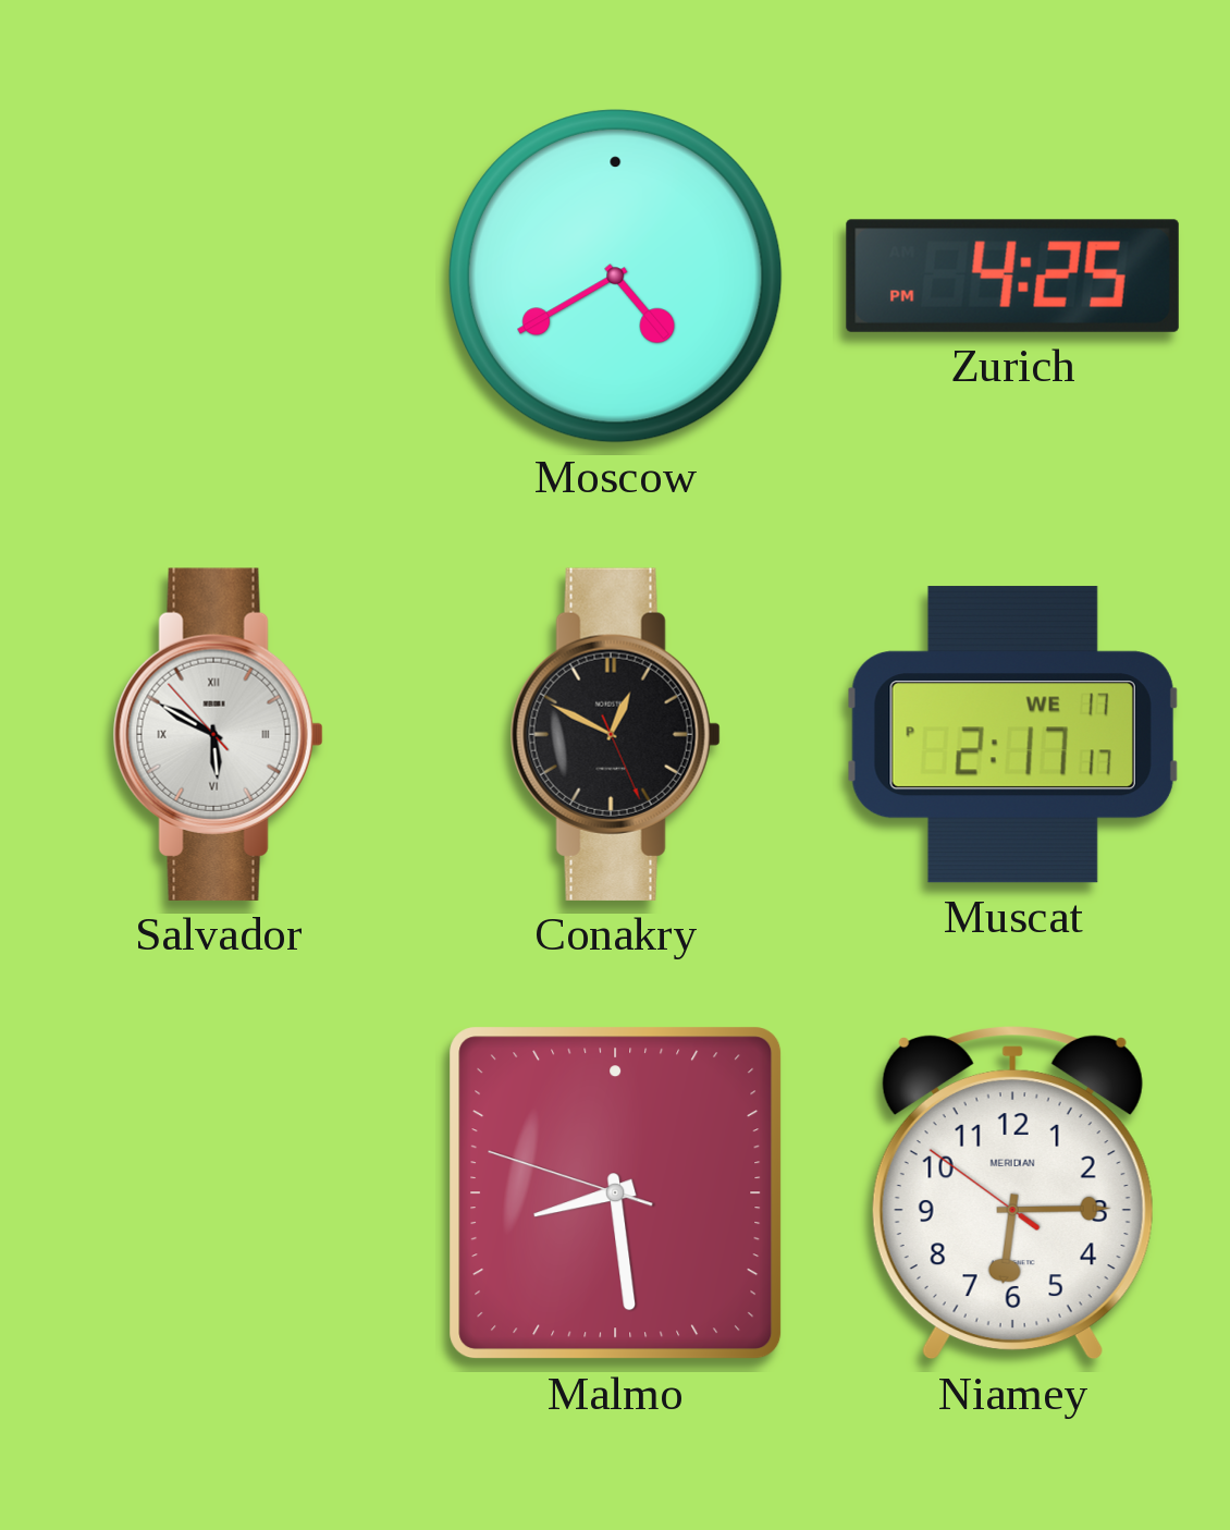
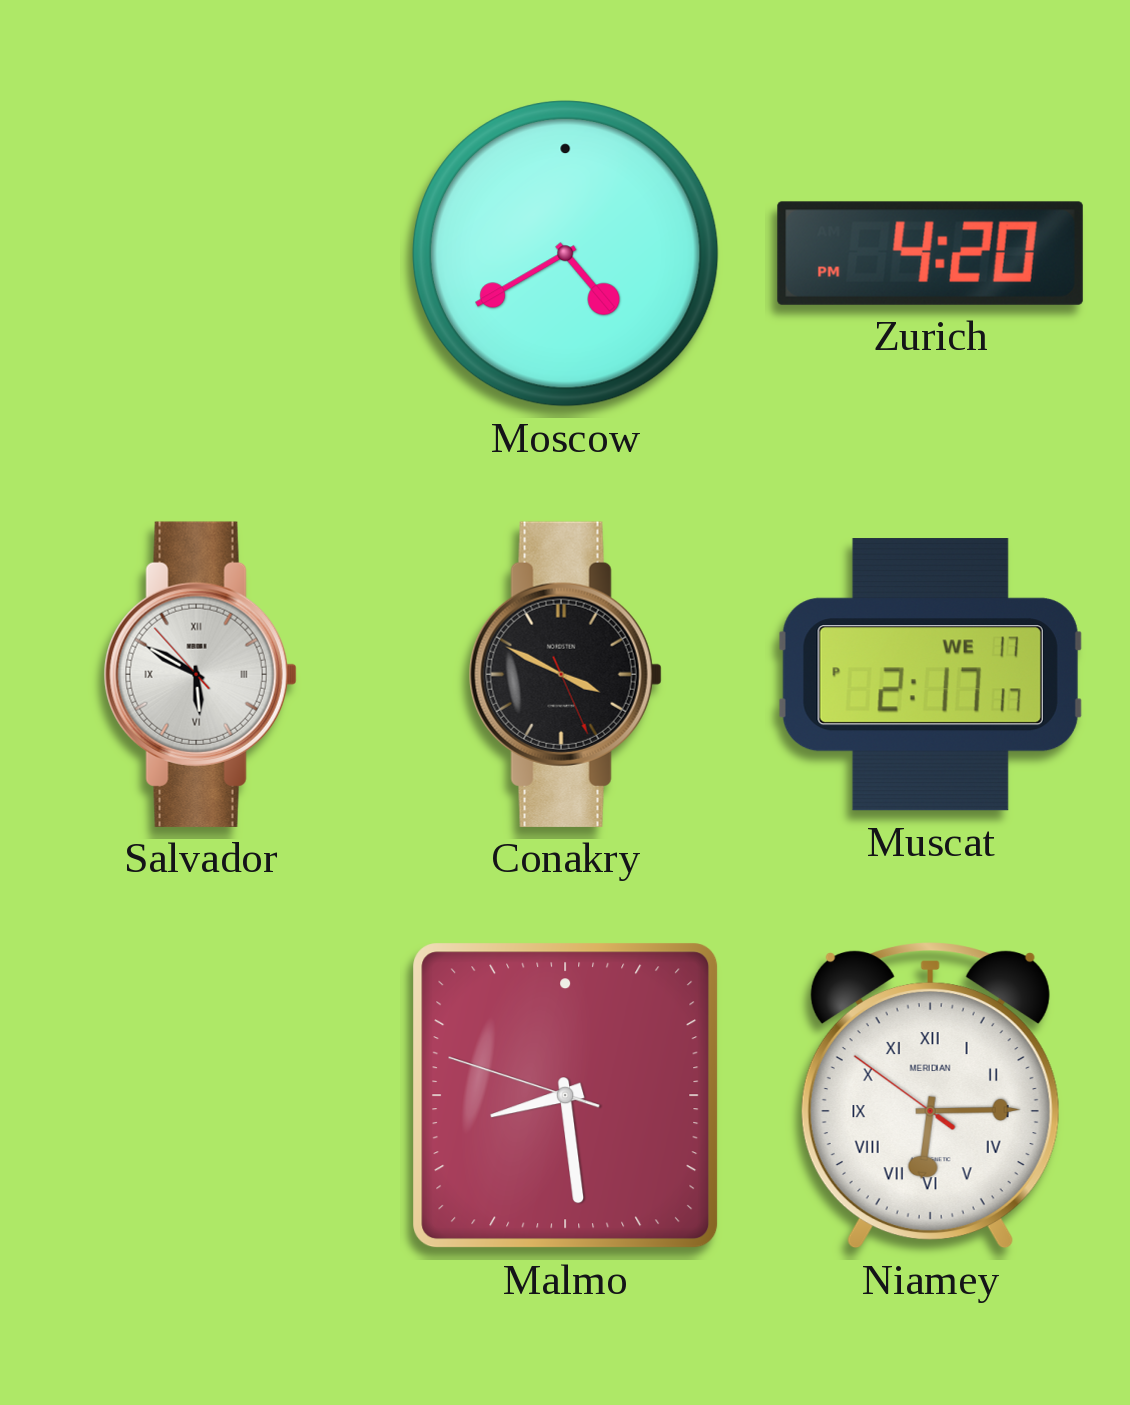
Zurich: 4:25 -> 4:20 (930, 253)
Conakry: 12:49 -> 3:49 (565, 674)
Niamey numerals: Arabic -> Roman (930, 1096)
